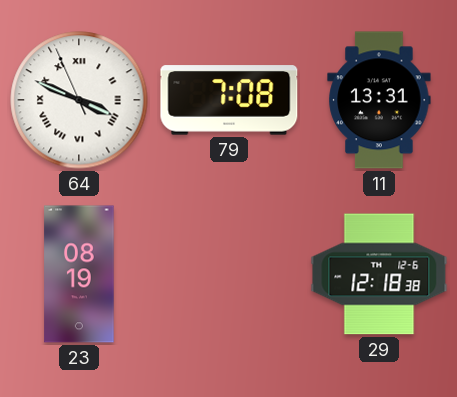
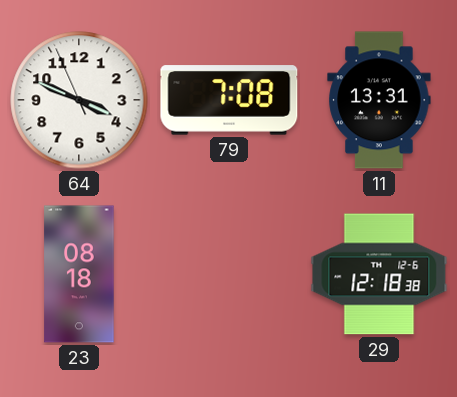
64 numerals: Roman -> Arabic (79, 100)
23: 08:19 -> 08:18 (79, 274)
